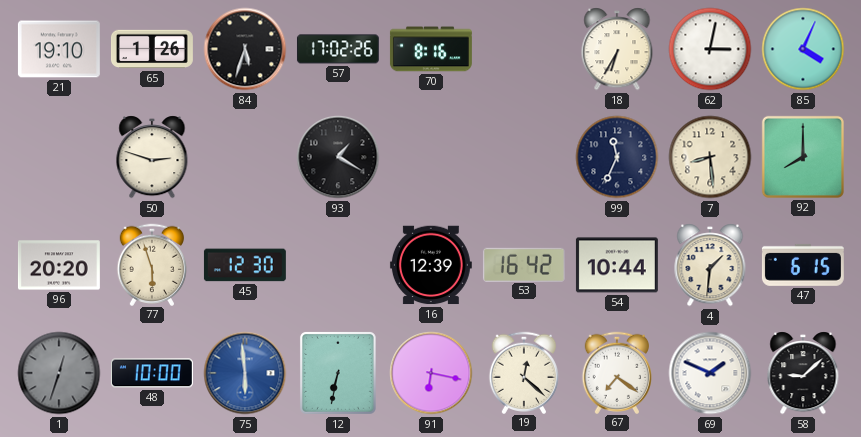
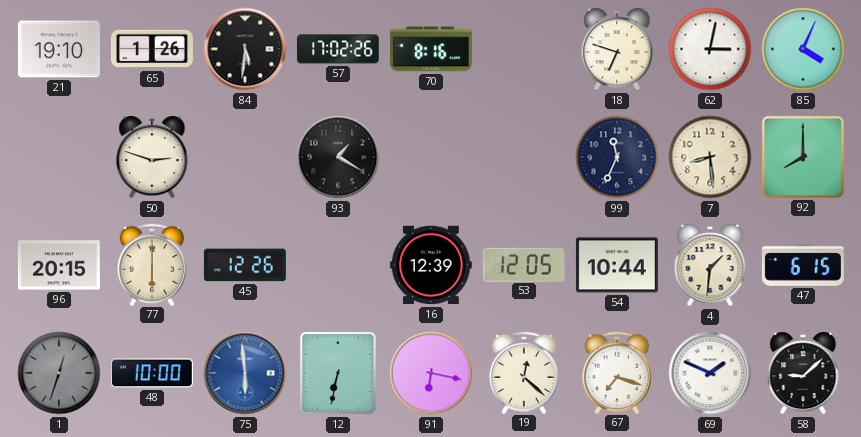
84: 5:33 -> 5:31 (245, 49)
18: 6:35 -> 6:48 (617, 49)
96: 20:20 -> 20:15 (59, 265)
77: 5:57 -> 6:00 (151, 264)
45: 12:30 -> 12:26 (245, 265)
53: 16:42 -> 12:05 (524, 264)
67: 7:21 -> 7:18 (616, 372)
